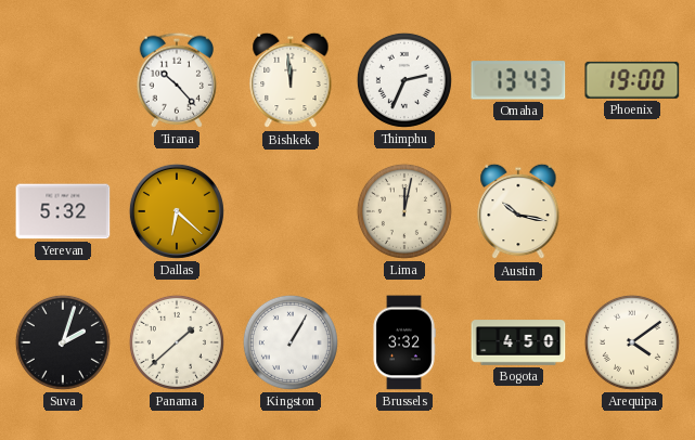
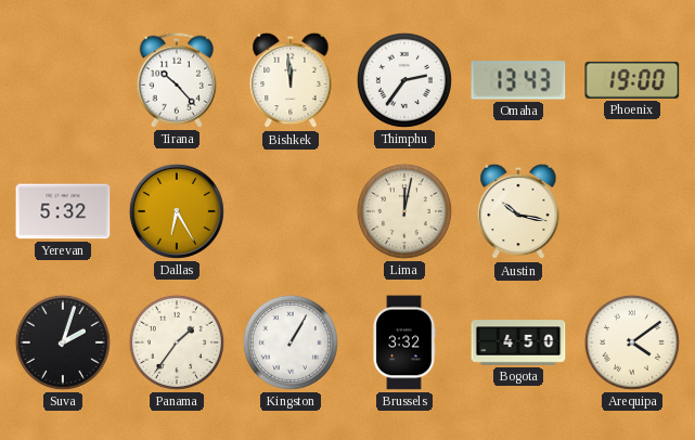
Thimphu: 2:34 -> 2:36 (404, 80)
Dallas: 6:22 -> 6:25 (177, 211)
Panama: 1:38 -> 1:36 (177, 342)
